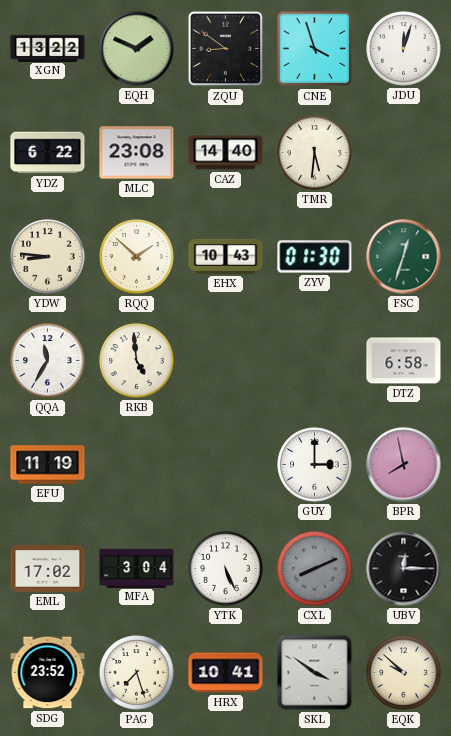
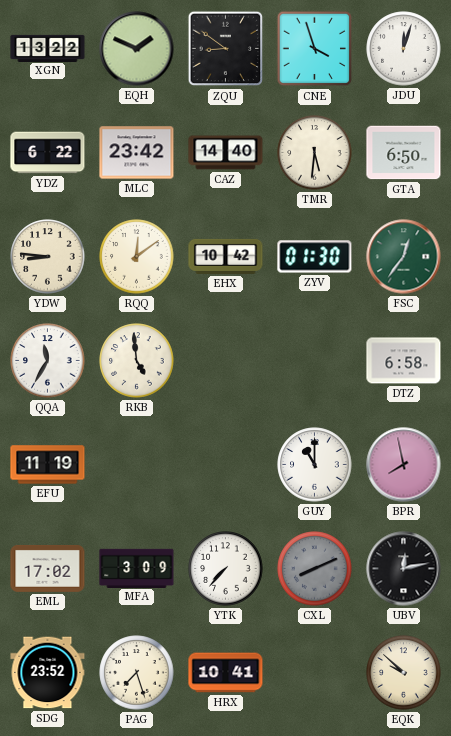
MLC: 23:08 -> 23:42 (137, 153)
GTA: none -> 6:50 (404, 153)
RQQ: 1:52 -> 12:09 (137, 257)
EHX: 10:43 -> 10:42 (226, 256)
FSC: 12:33 -> 12:36 (404, 257)
GUY: 3:00 -> 11:00 (315, 465)
MFA: 3:04 -> 3:09 (137, 568)
YTK: 5:26 -> 7:37 (226, 569)
UBV: 12:15 -> 12:13 (404, 569)
SKL: 3:51 -> none (315, 673)
